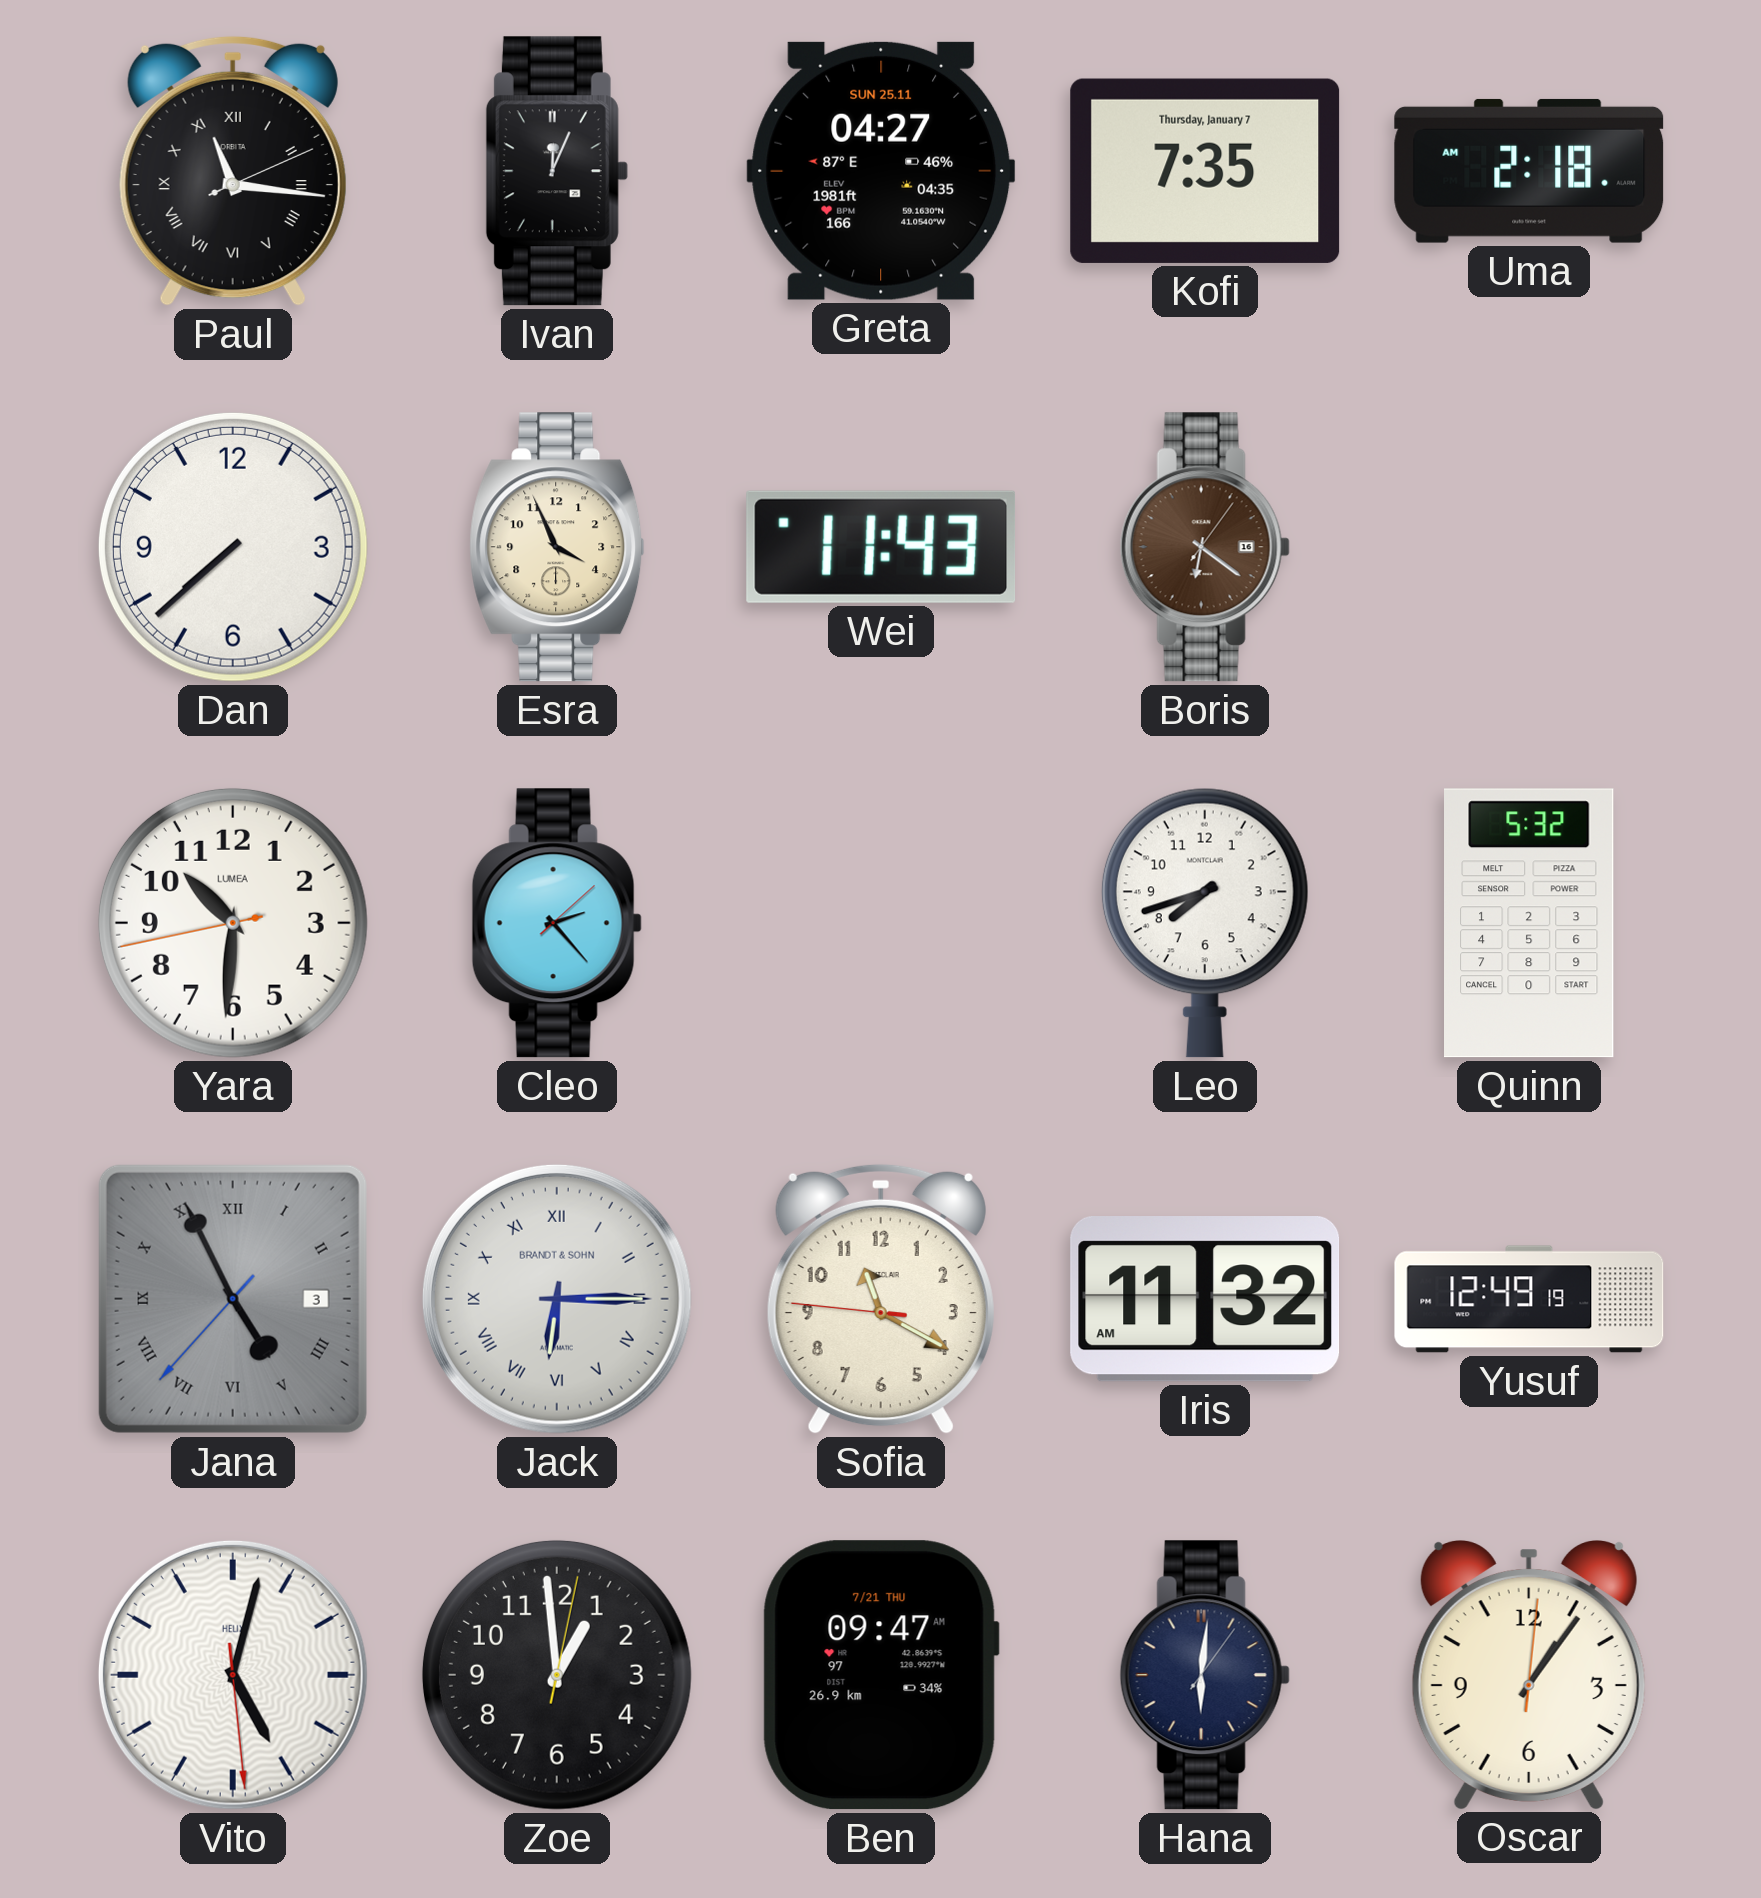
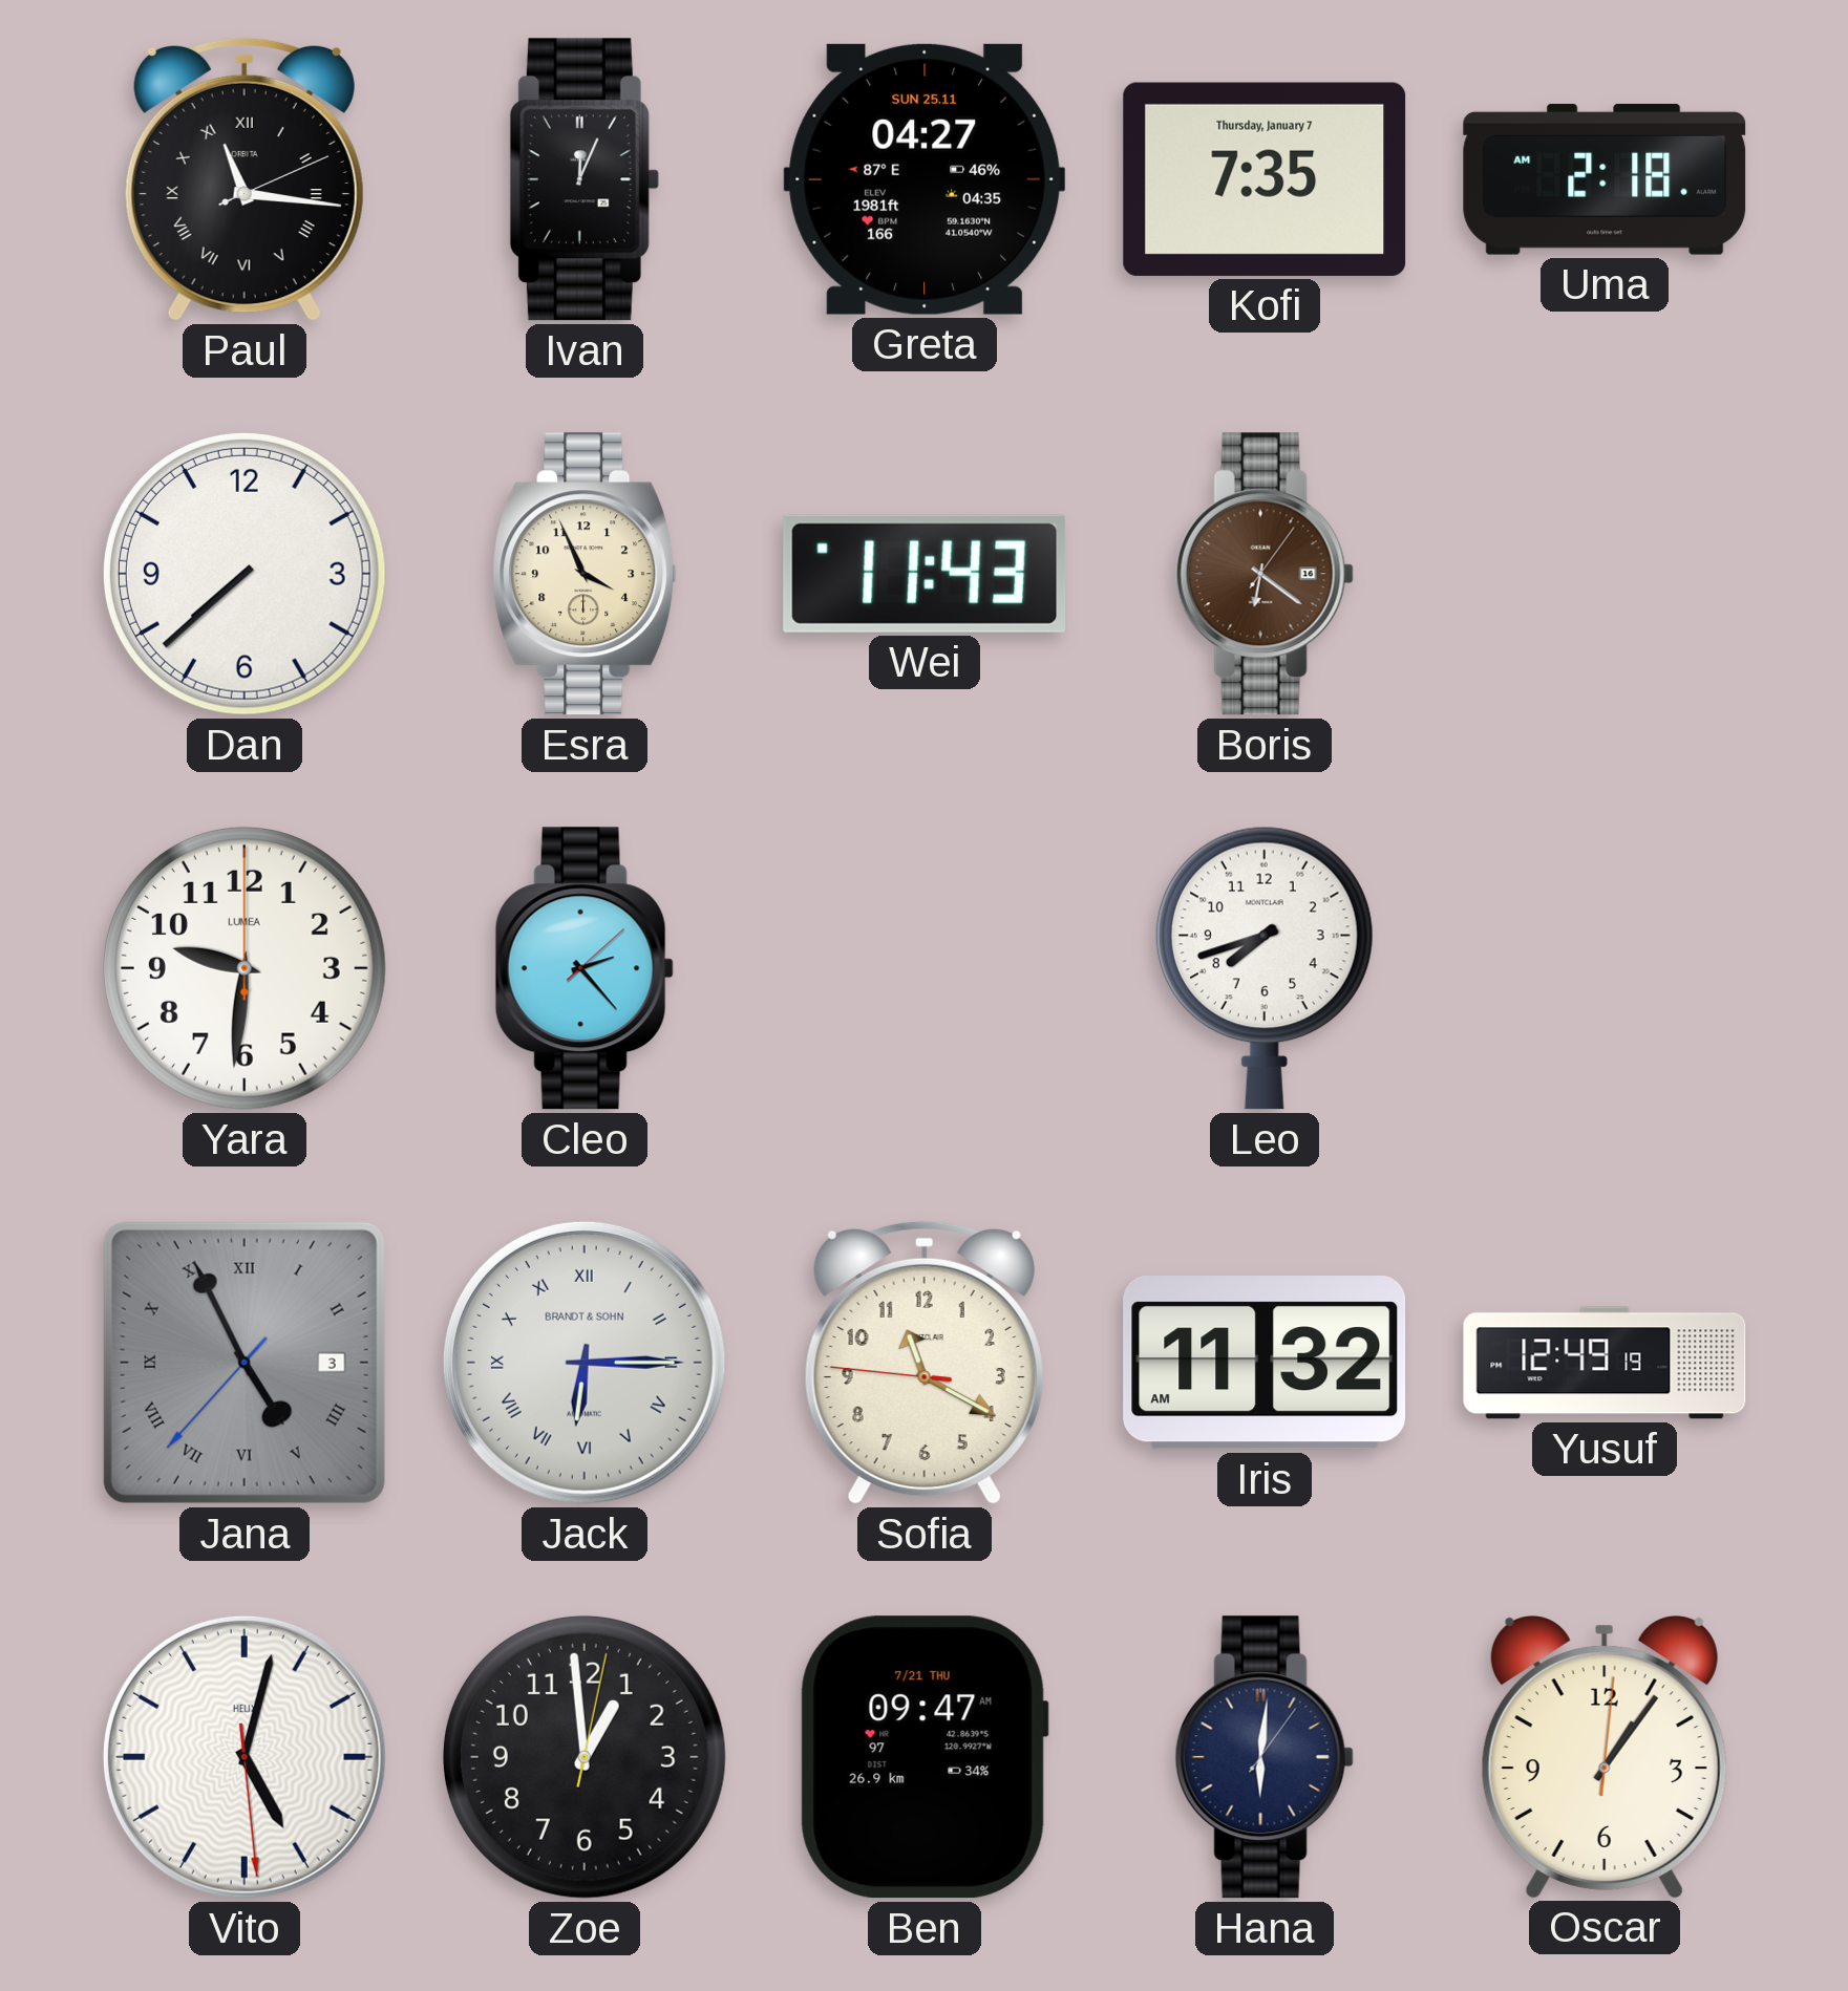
Yara: 10:30 -> 9:31 (245, 968)
Quinn: 5:32 -> none (1530, 923)
